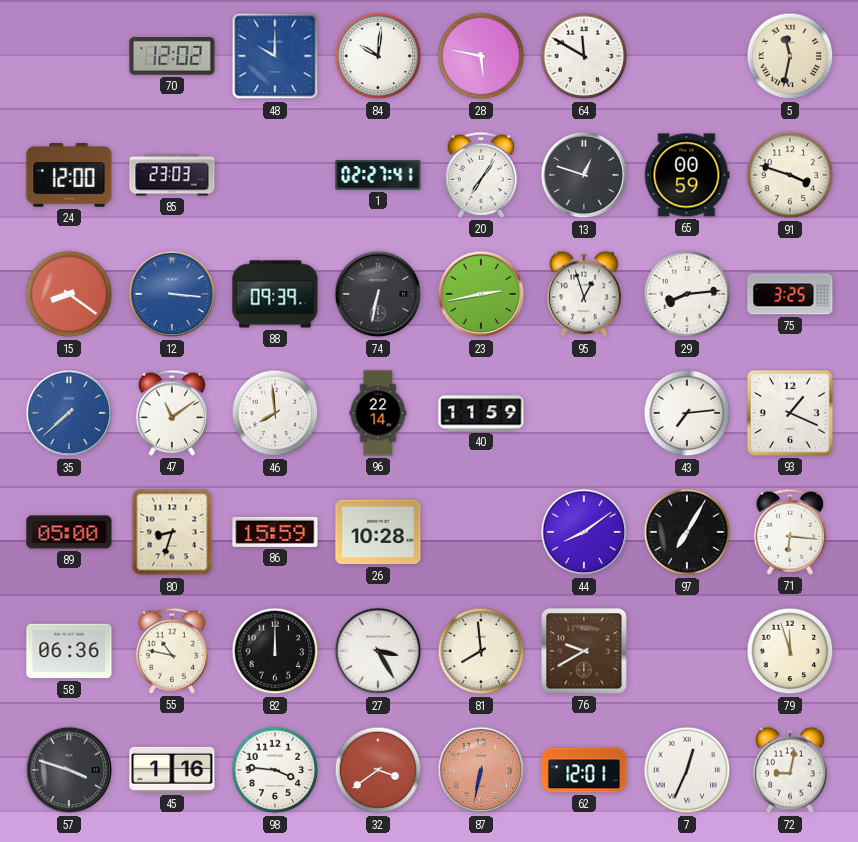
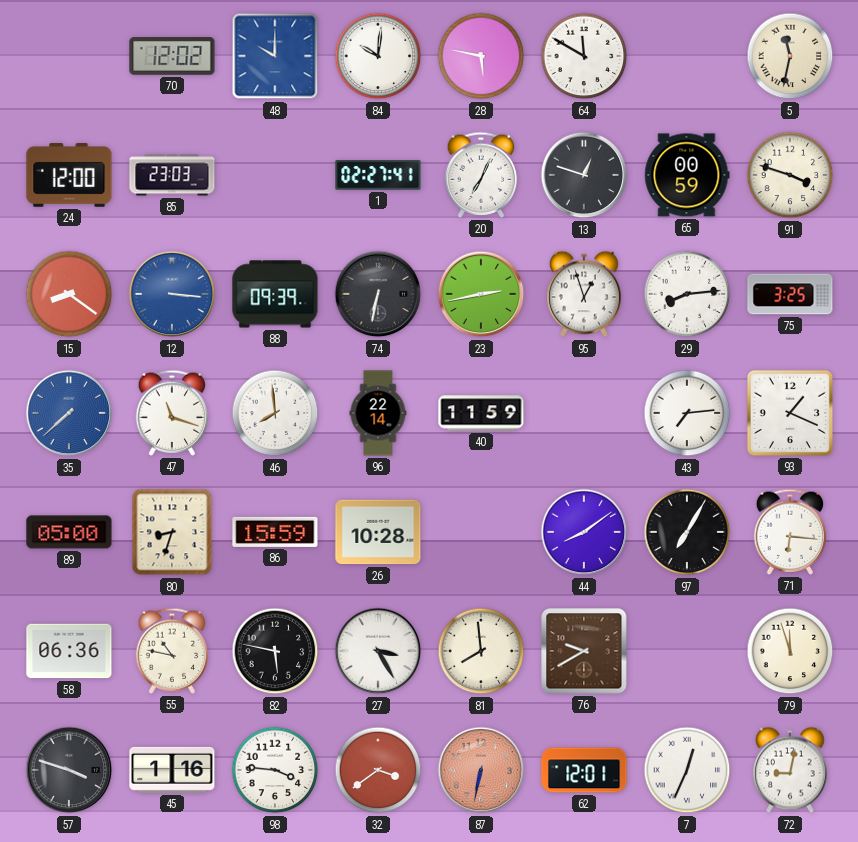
20: 7:06 -> 7:04 (481, 175)
47: 11:09 -> 11:18 (172, 413)
82: 12:00 -> 5:47 (275, 651)
